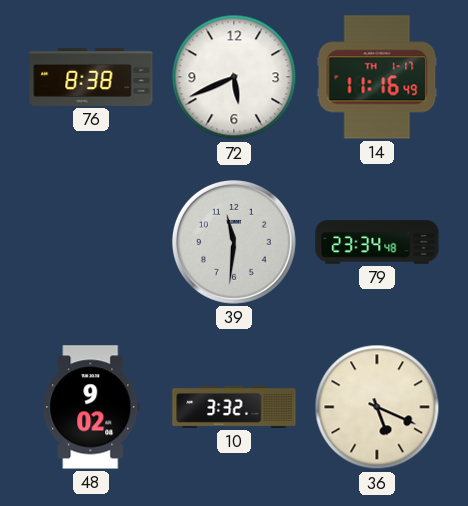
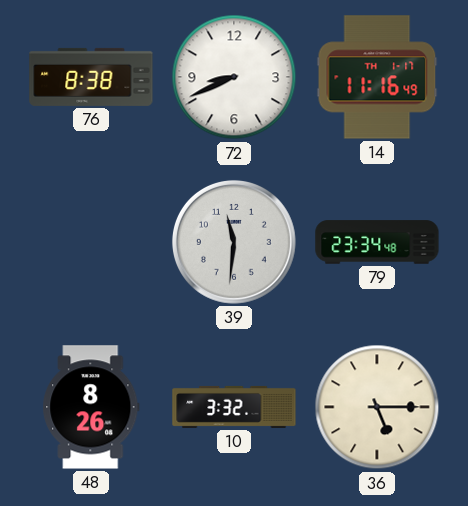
72: 5:41 -> 8:41 (234, 77)
48: 9:02 -> 8:26 (91, 407)
36: 5:19 -> 5:15 (377, 407)
